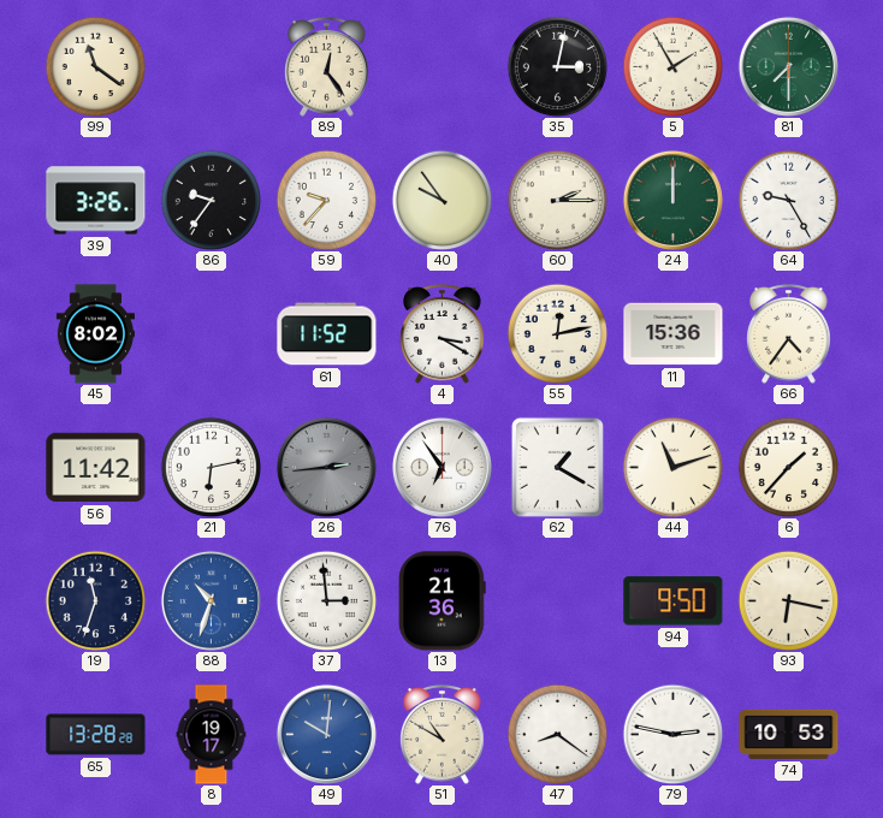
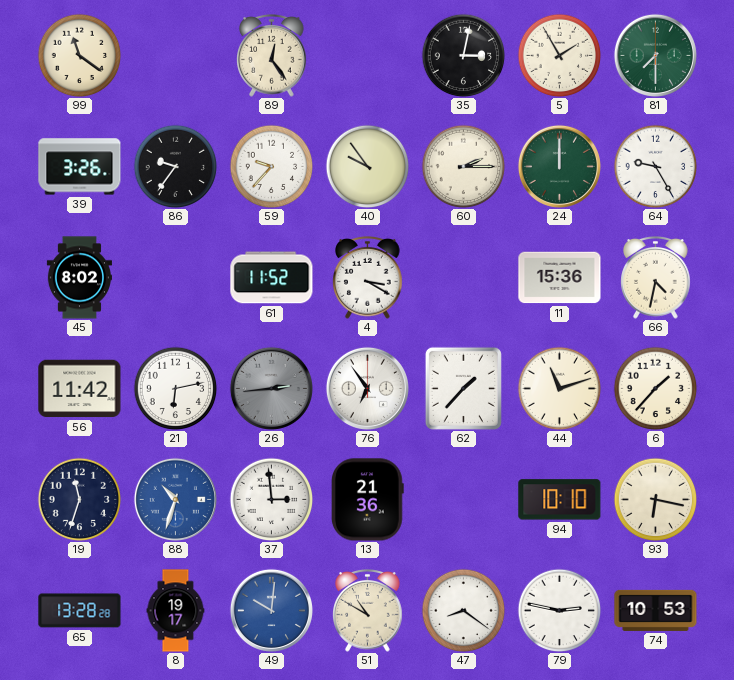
55: 12:13 -> none (557, 333)
66: 4:36 -> 4:32 (656, 278)
62: 1:20 -> 1:37 (463, 388)
94: 9:50 -> 10:10 (560, 500)
